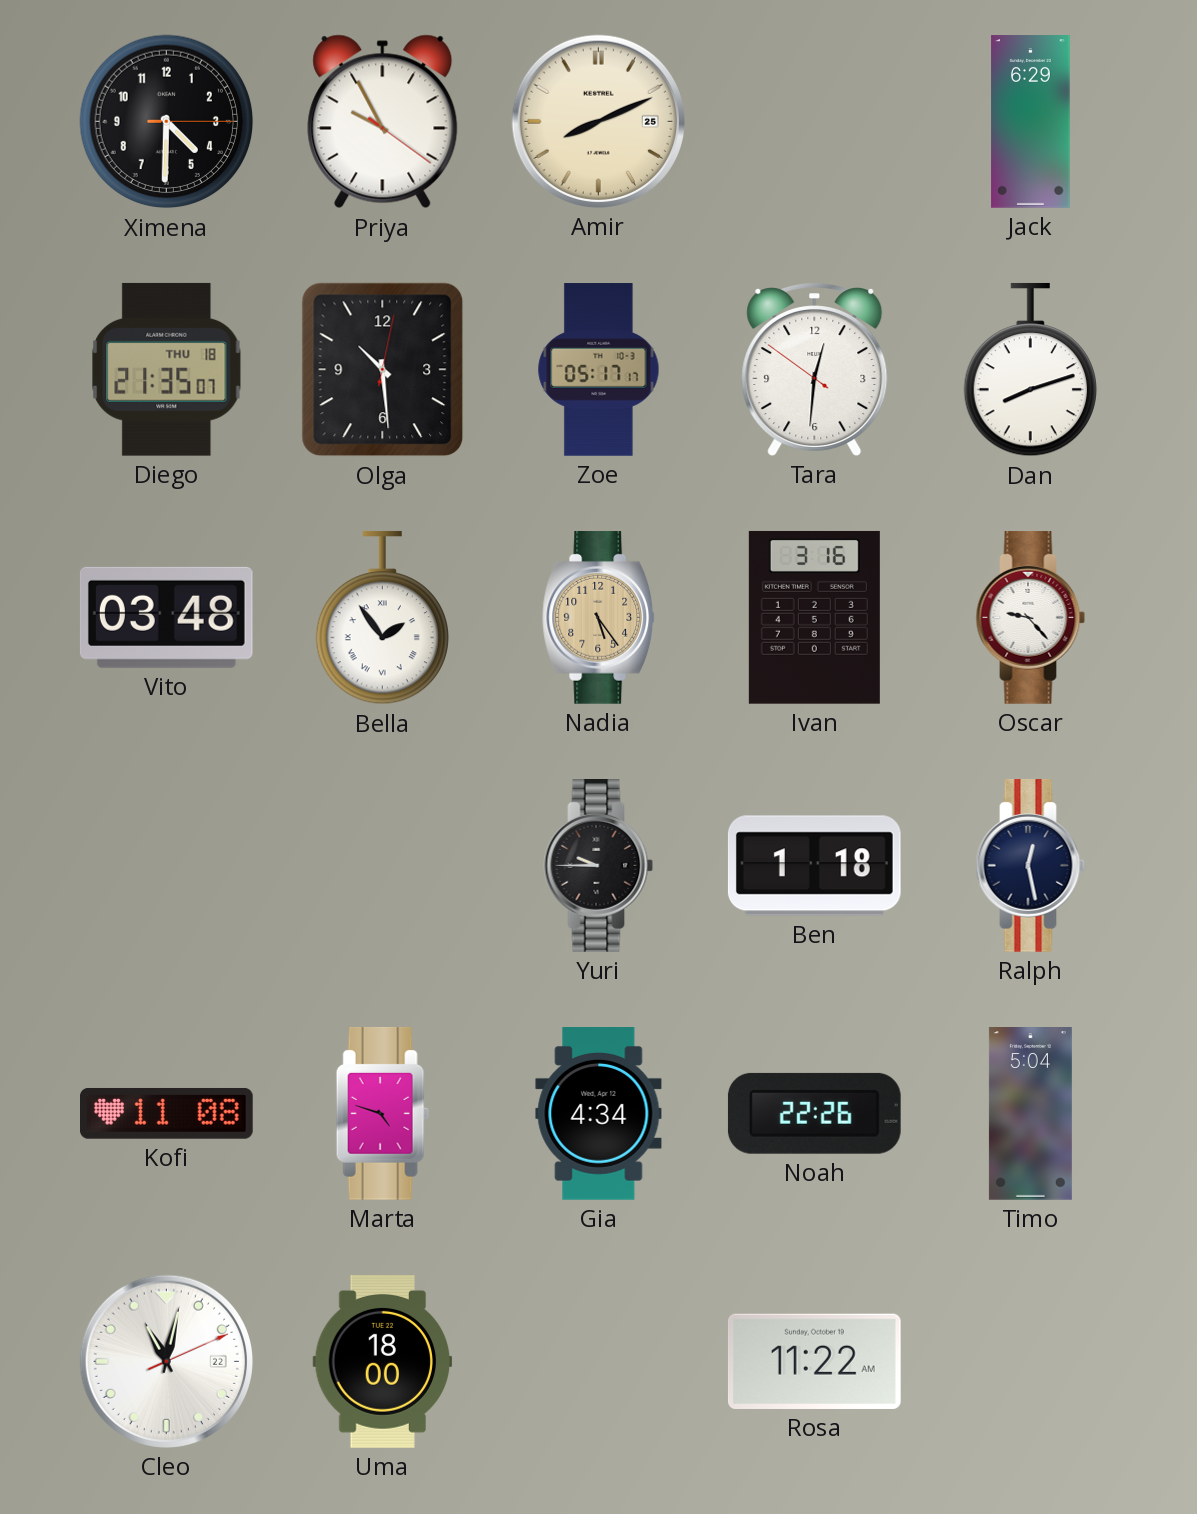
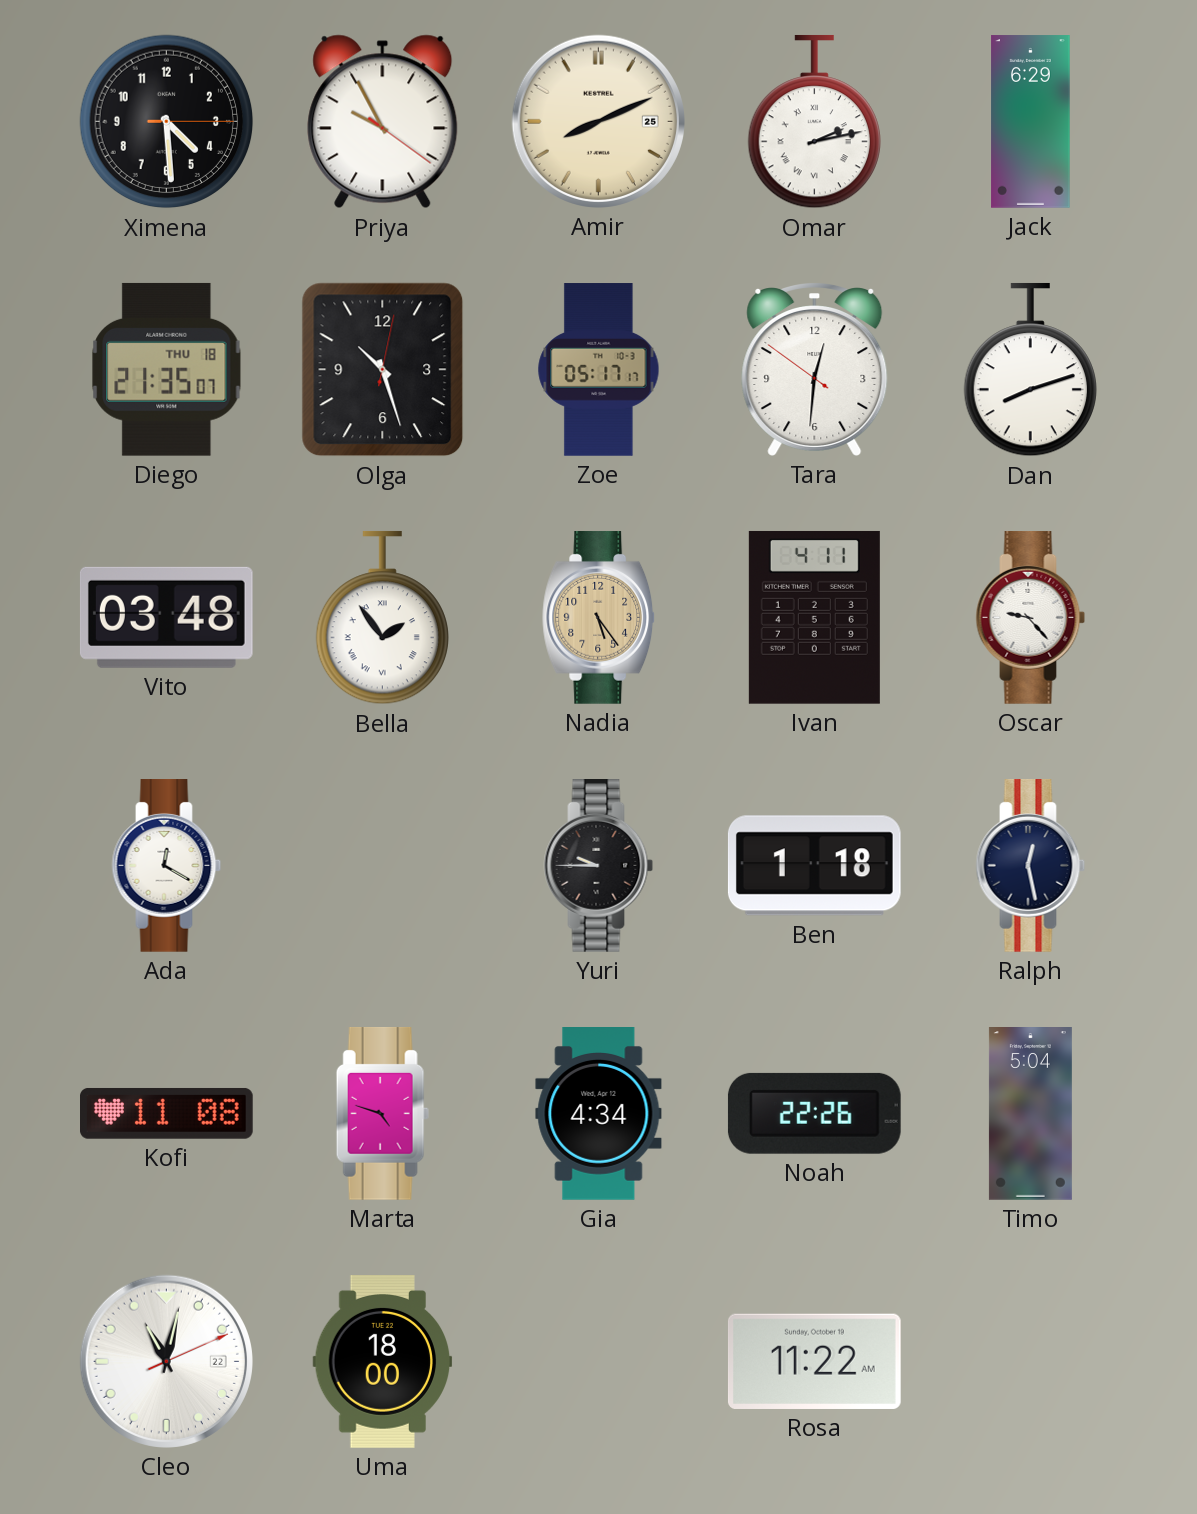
Ximena: 4:30 -> 4:29 (167, 122)
Omar: none -> 2:13 (814, 122)
Olga: 10:29 -> 10:27 (383, 370)
Ivan: 3:16 -> 4:11 (814, 617)
Ada: none -> 12:20 (167, 866)
